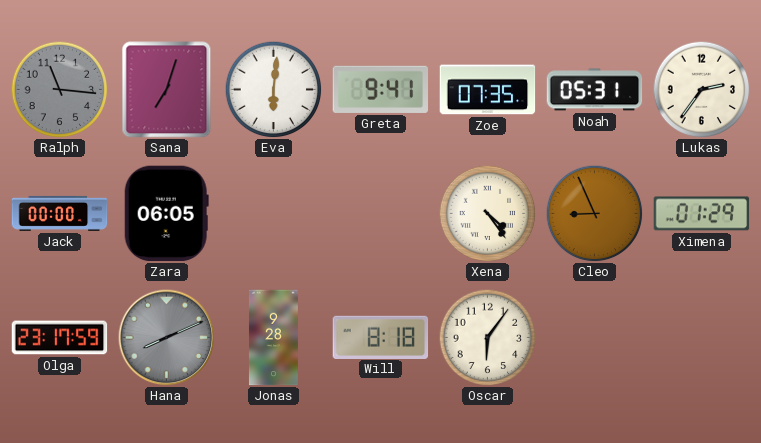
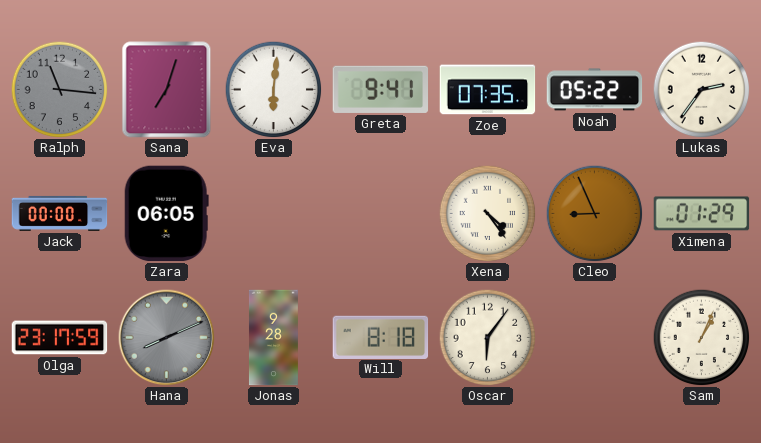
Noah: 05:31 -> 05:22 (595, 90)
Sam: none -> 1:04 (701, 337)
